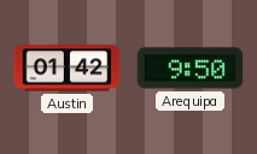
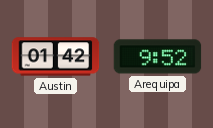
Arequipa: 9:50 -> 9:52 (158, 57)
